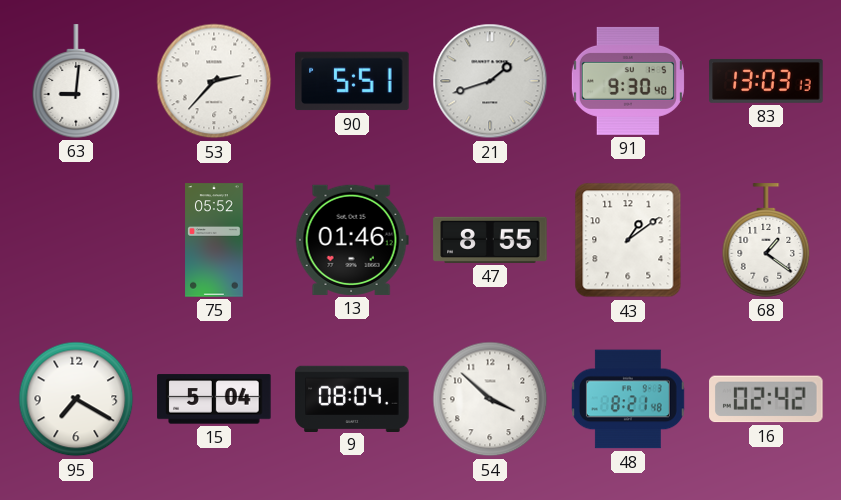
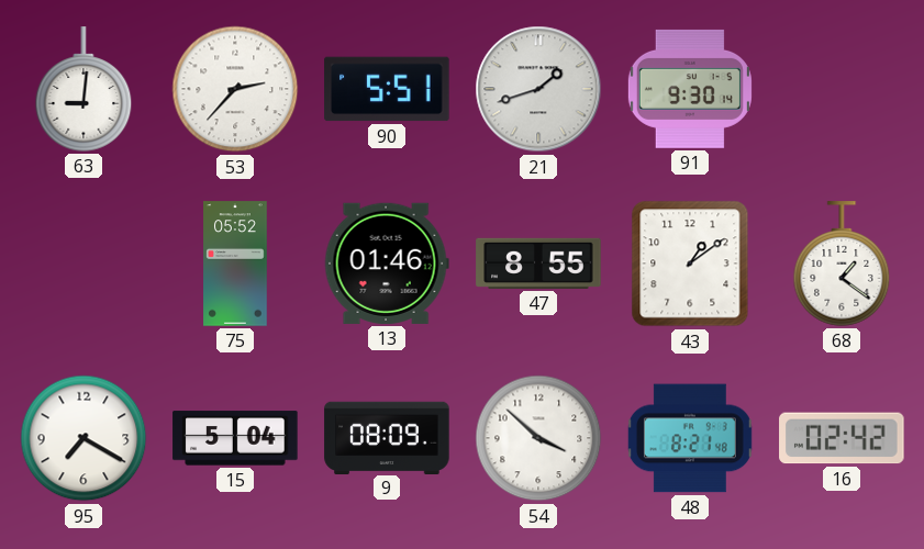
91: 9:30:40 -> 9:30:14 (690, 89)
83: 13:03 -> none (766, 81)
9: 08:04 -> 08:09 (387, 437)
